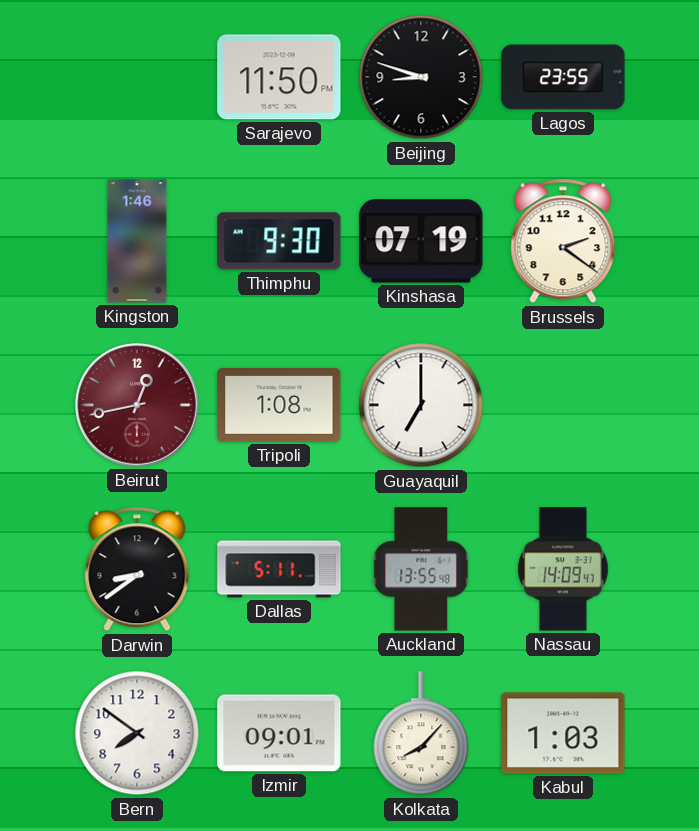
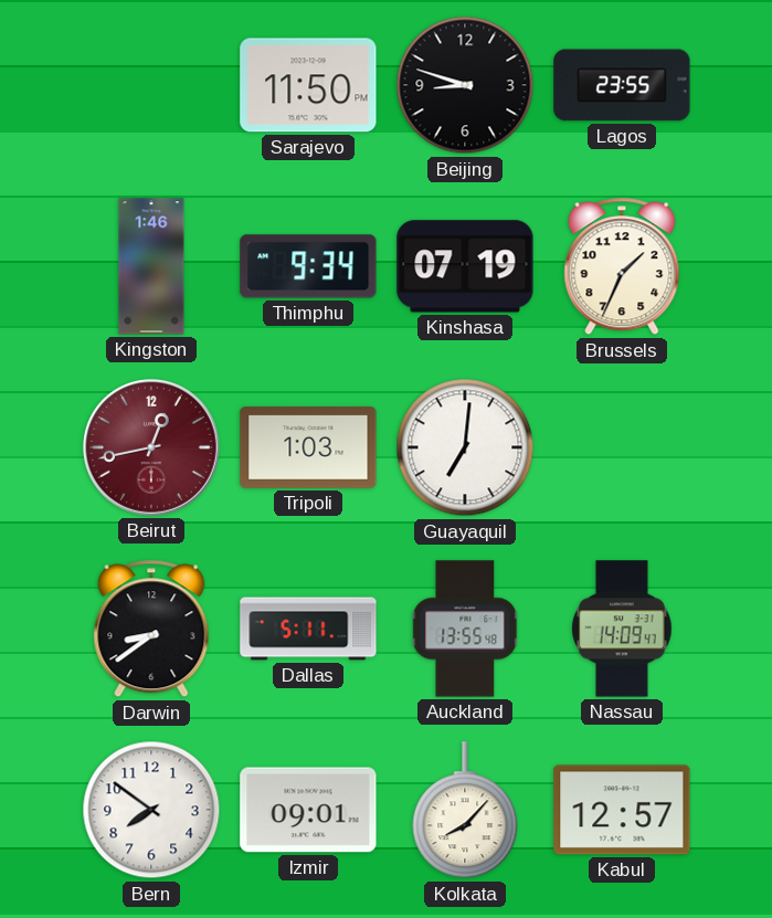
Thimphu: 9:30 -> 9:34 (308, 266)
Brussels: 2:21 -> 1:34 (622, 266)
Tripoli: 1:08 -> 1:03 (308, 447)
Guayaquil: 7:00 -> 7:01 (465, 447)
Kabul: 1:03 -> 12:57 (622, 810)
